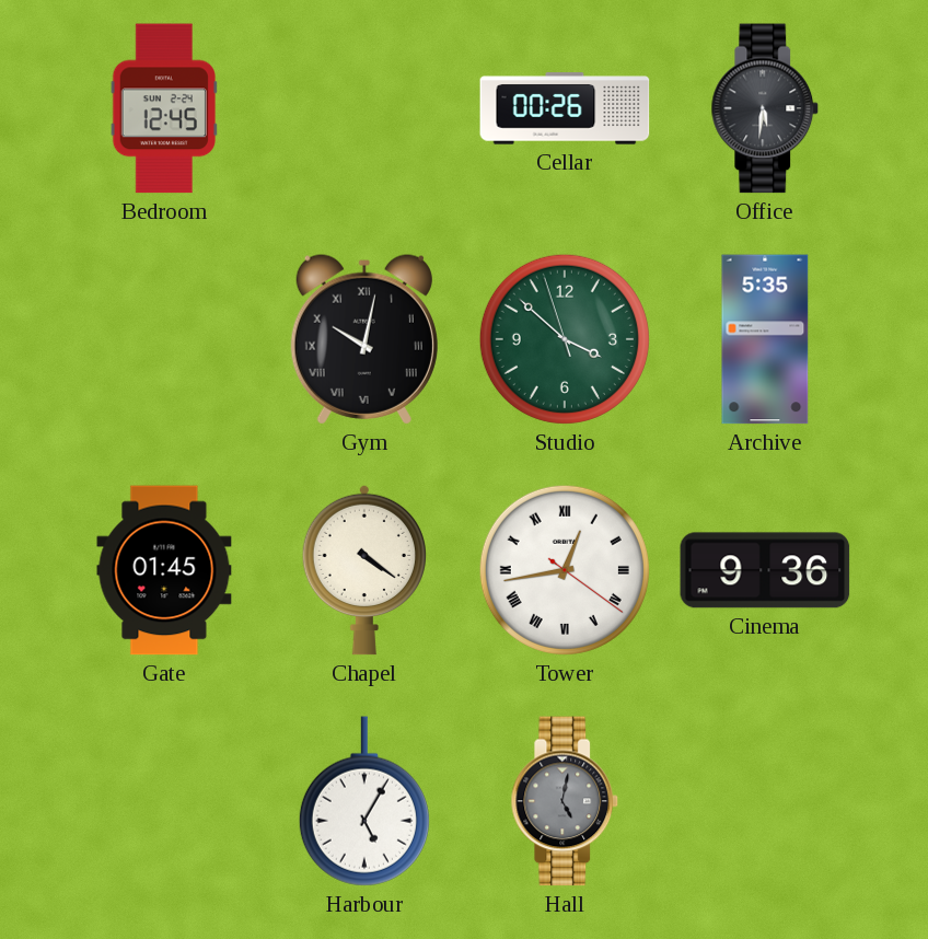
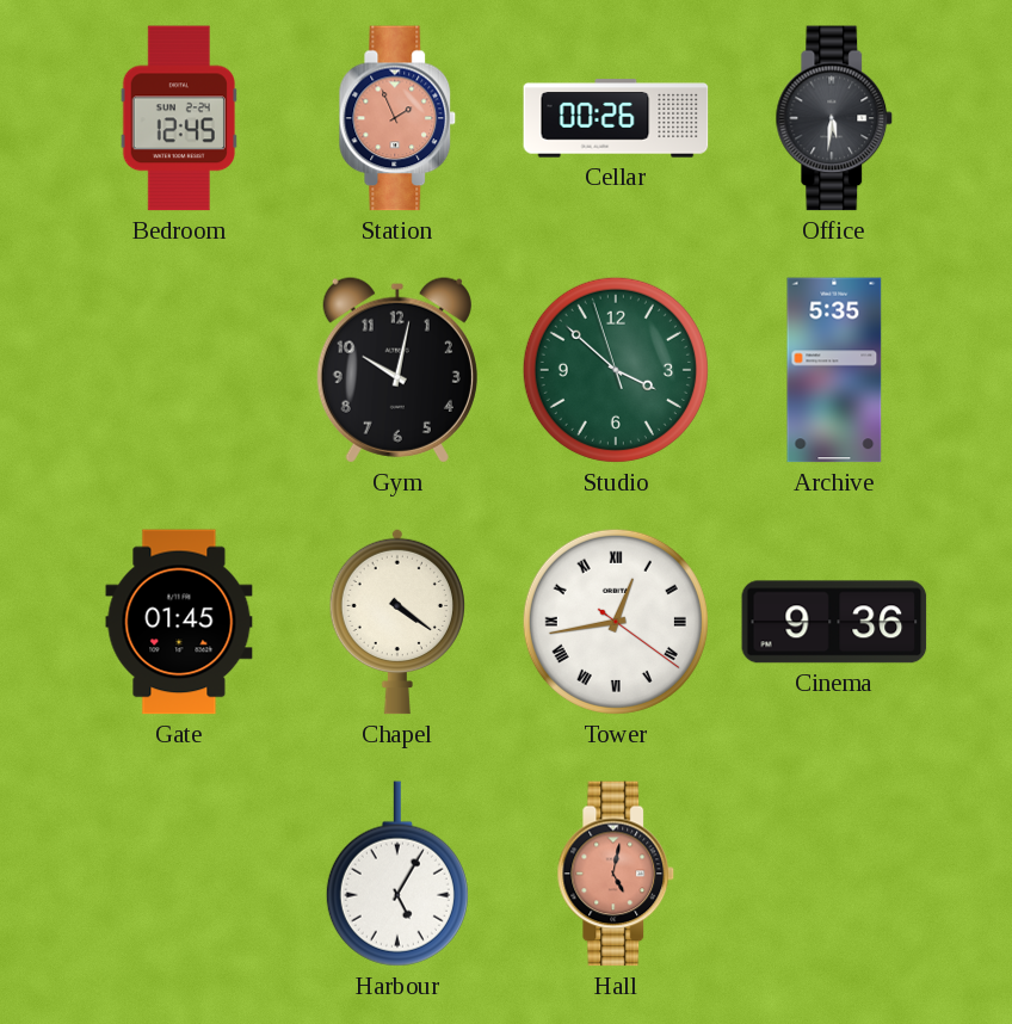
Station: none -> 1:56 (397, 118)
Gym numerals: Roman -> Arabic (397, 370)
Hall dial: grey -> salmon (616, 874)
